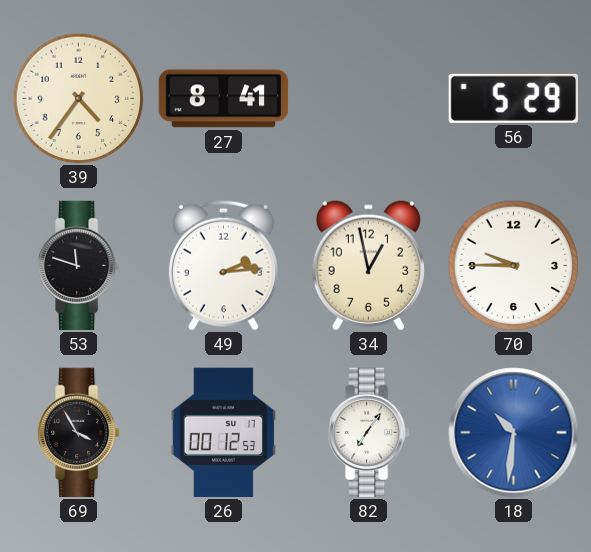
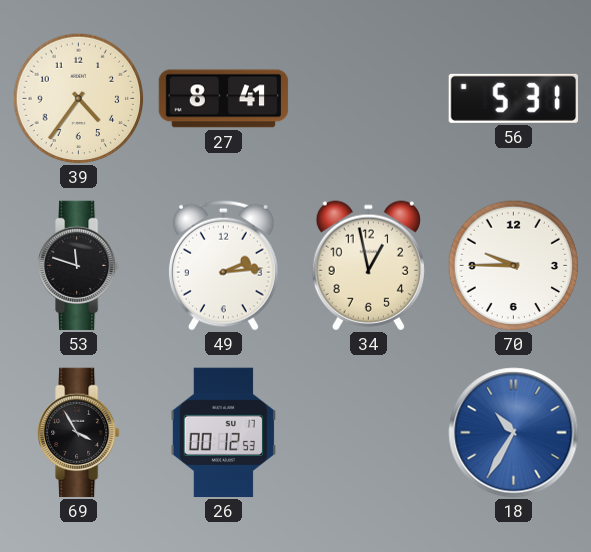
56: 5:29 -> 5:31 (513, 98)
82: 7:06 -> none (369, 433)
18: 10:31 -> 10:35 (514, 433)
